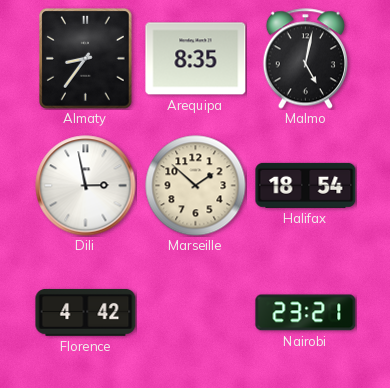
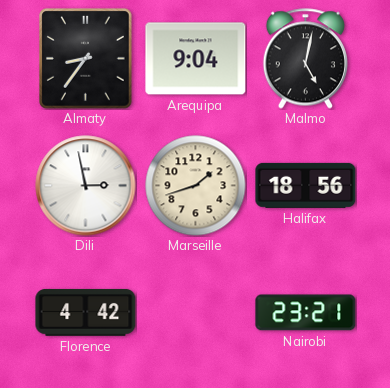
Arequipa: 8:35 -> 9:04 (196, 59)
Marseille: 1:52 -> 1:42 (196, 186)
Halifax: 18:54 -> 18:56 (306, 185)
